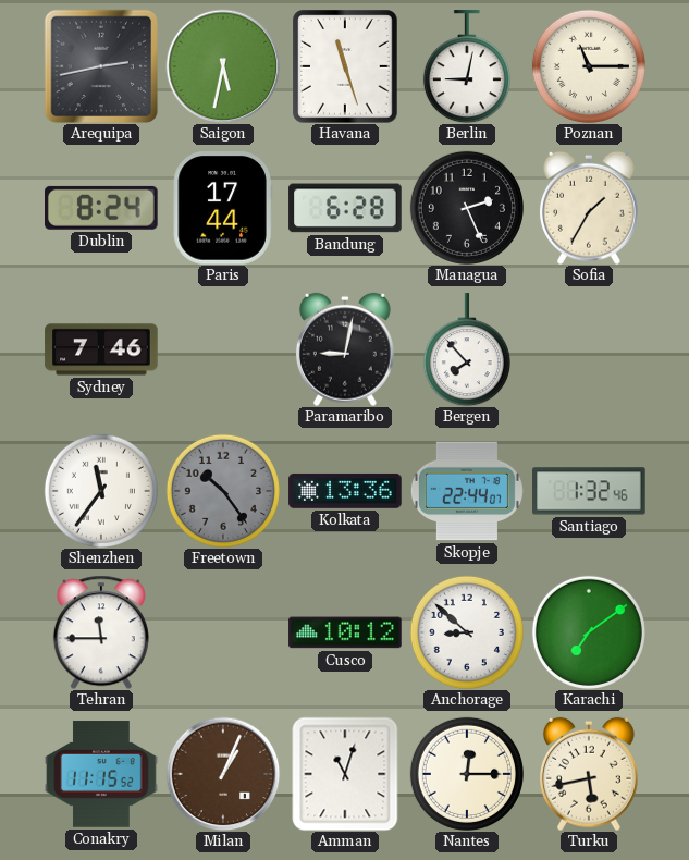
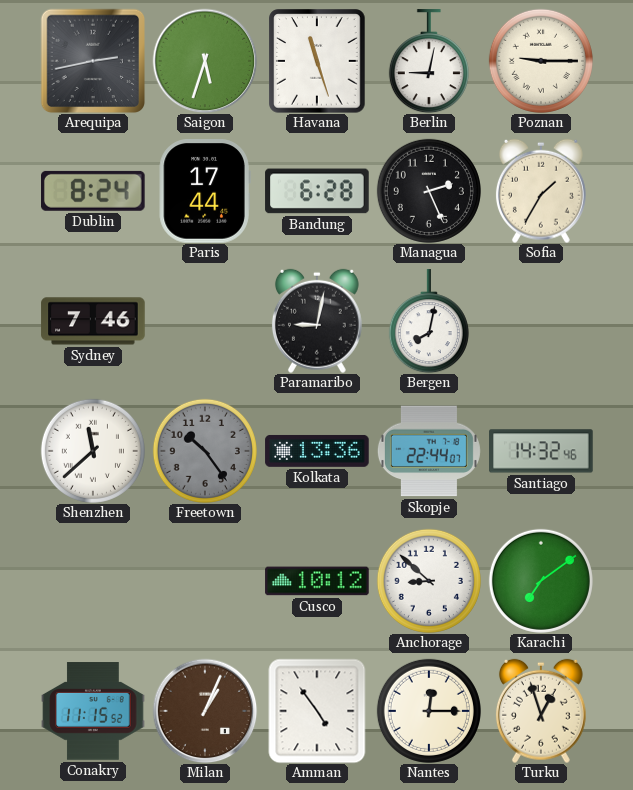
Saigon: 5:32 -> 5:33 (205, 61)
Poznan: 11:15 -> 9:15 (541, 61)
Bergen: 7:53 -> 8:02 (429, 321)
Shenzhen: 11:36 -> 11:38 (93, 451)
Santiago: 1:32 -> 14:32 (541, 451)
Tehran: 11:45 -> none (101, 632)
Amman: 11:03 -> 4:54 (317, 711)
Turku: 5:43 -> 12:57 (541, 711)
